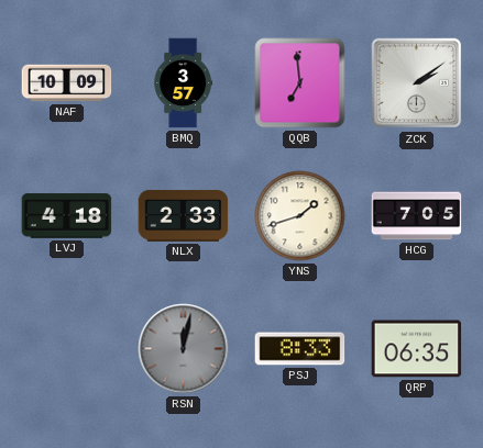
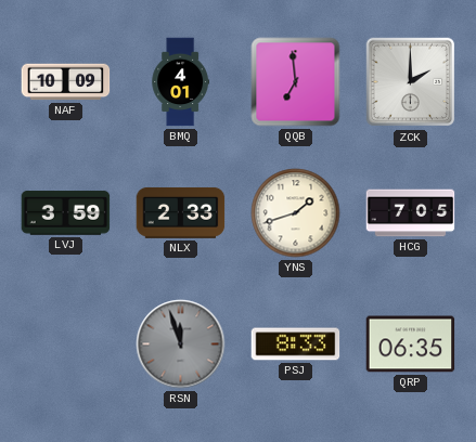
BMQ: 3:57 -> 4:01 (180, 82)
ZCK: 2:09 -> 2:00 (411, 82)
LVJ: 4:18 -> 3:59 (66, 213)
RSN: 12:02 -> 11:57 (181, 344)
